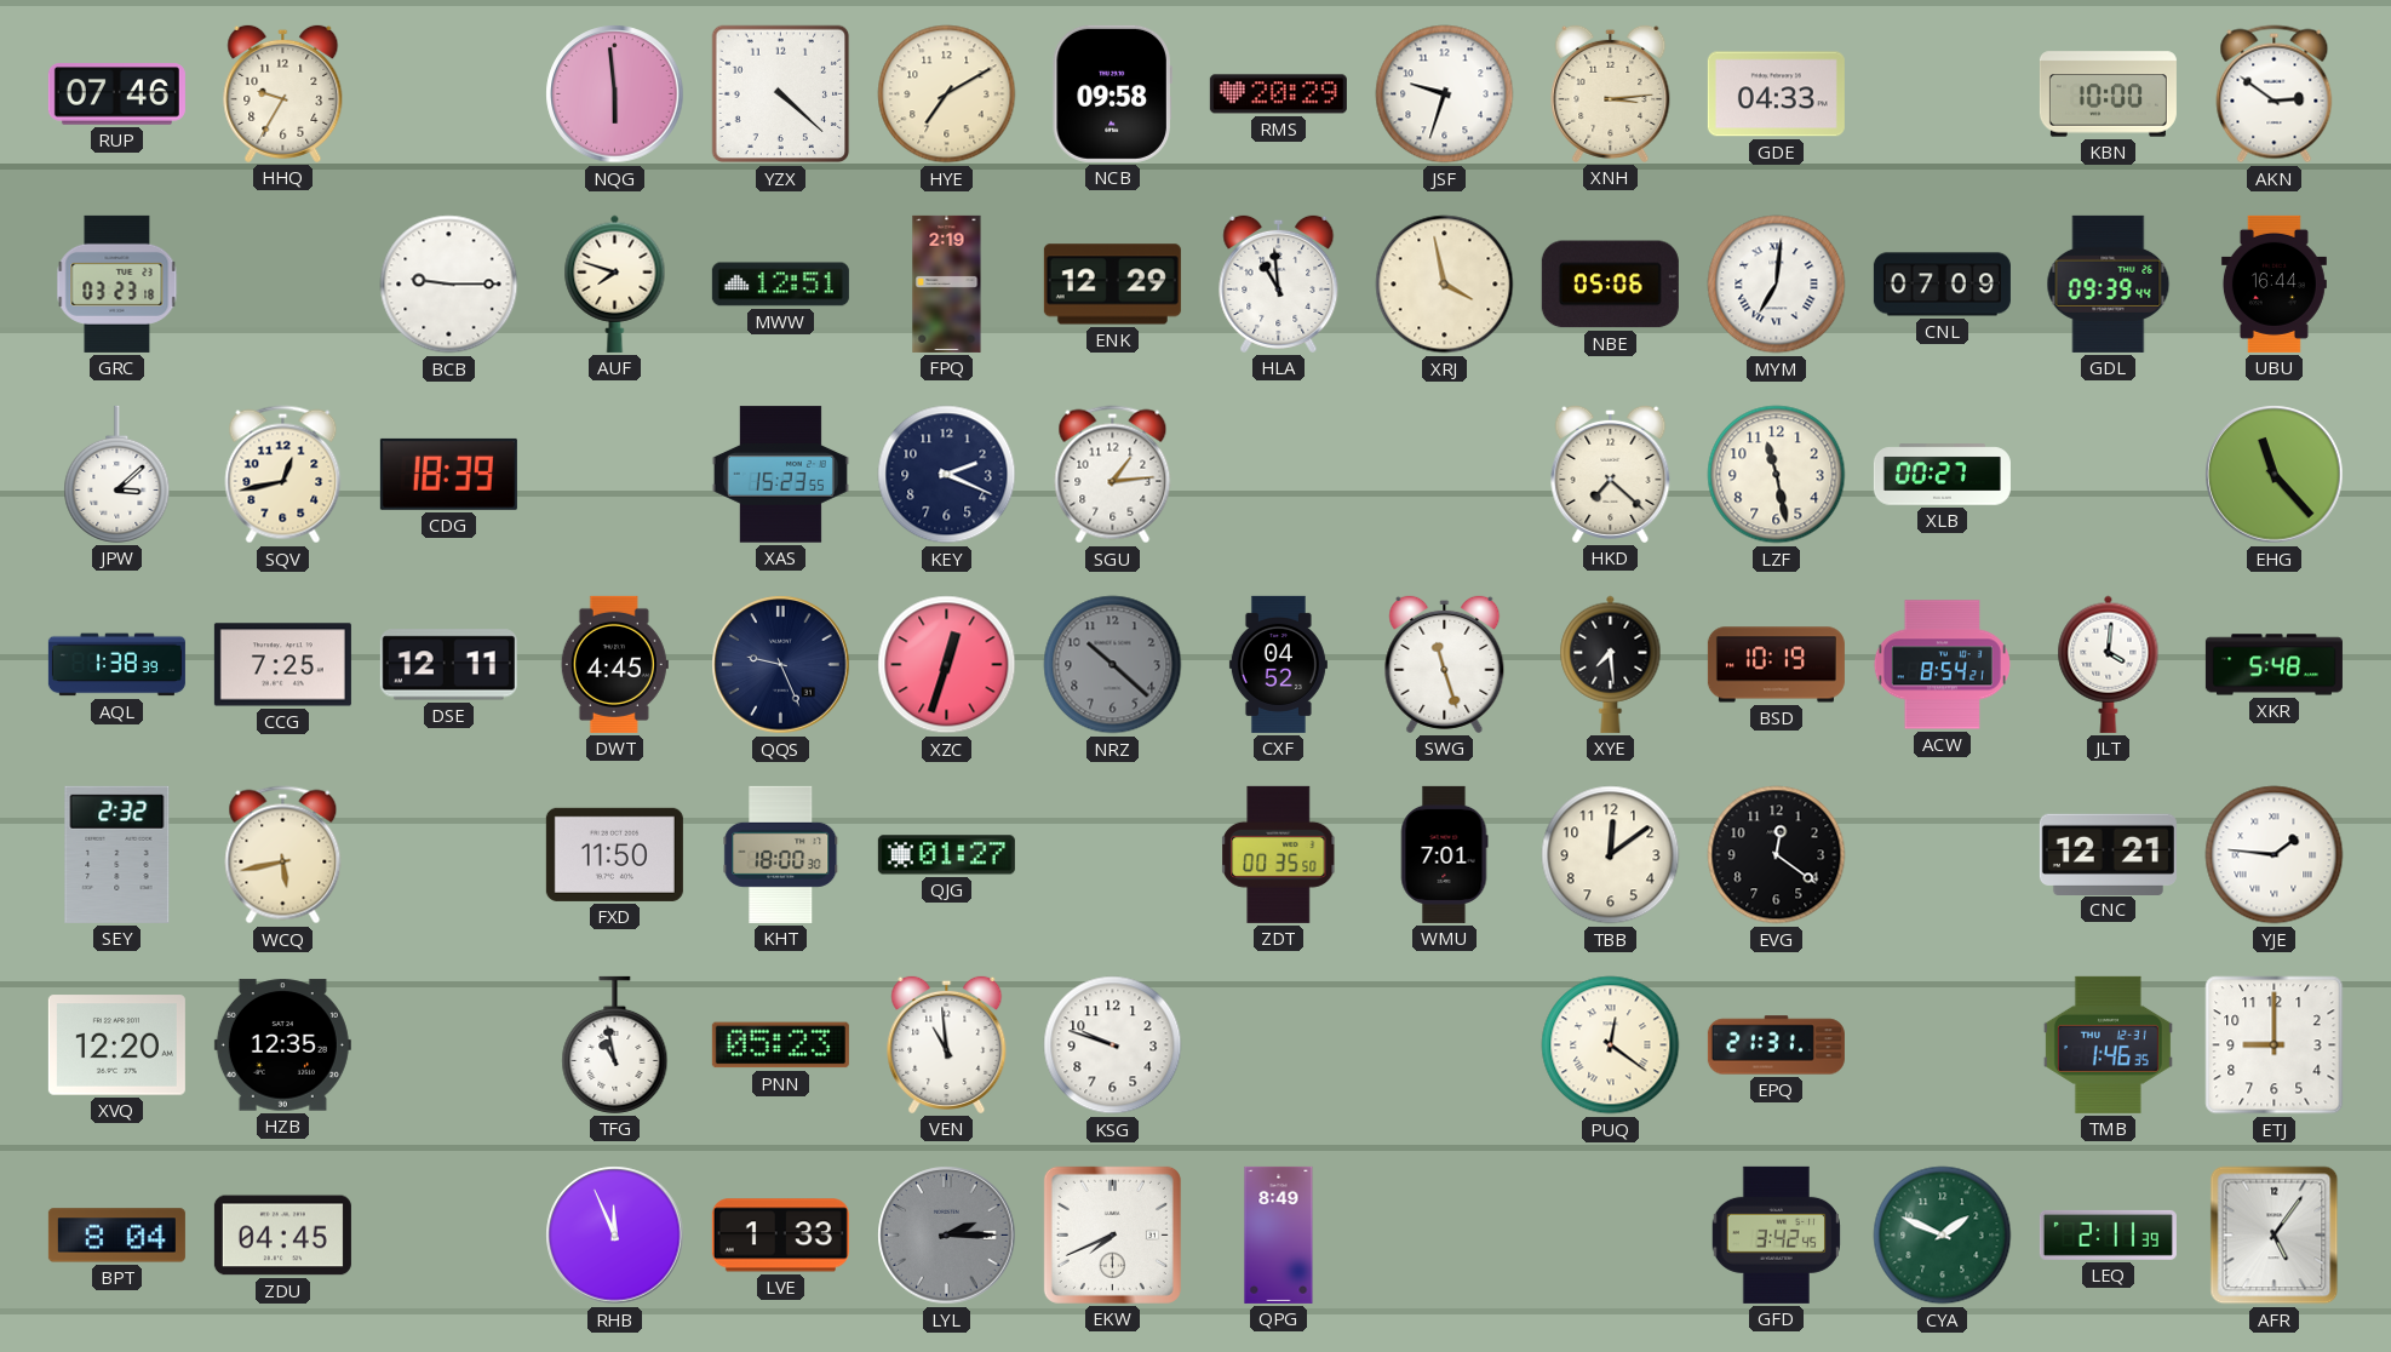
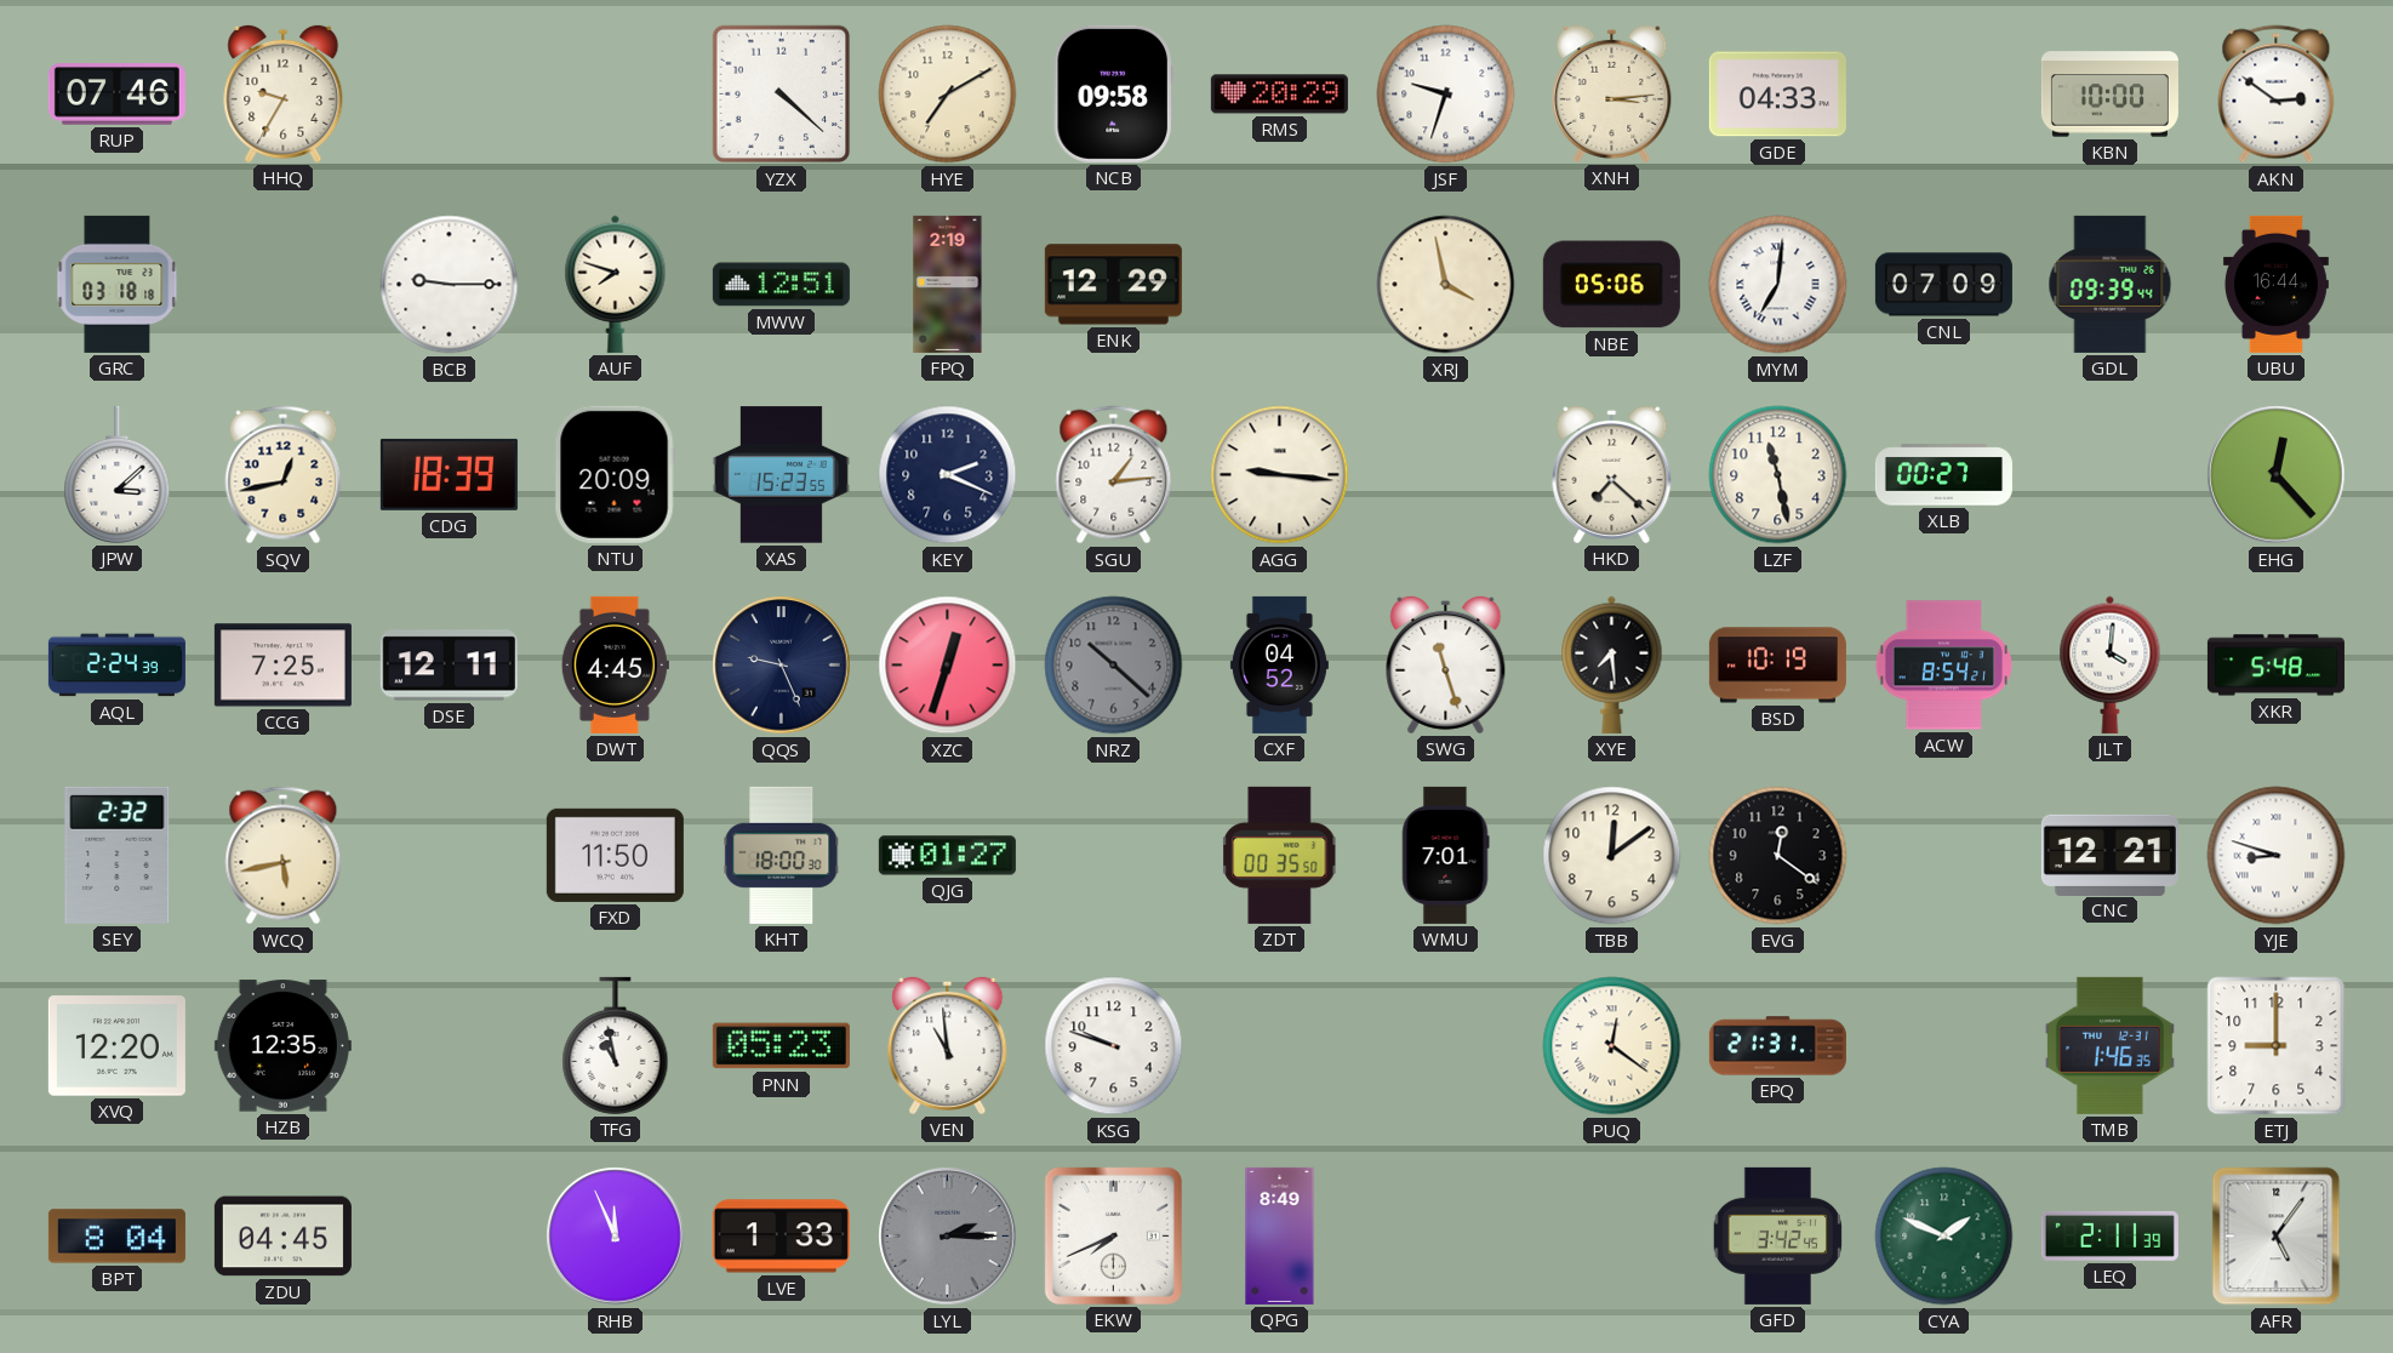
NQG: 5:59 -> none (615, 94)
GRC: 03:23 -> 03:18 (118, 284)
HLA: 10:59 -> none (1279, 283)
NTU: none -> 20:09 (615, 474)
AGG: none -> 9:16 (1280, 475)
EHG: 11:23 -> 12:23 (2277, 475)
AQL: 1:38 -> 2:24 (116, 666)
YJE: 1:46 -> 8:48 (2277, 856)
